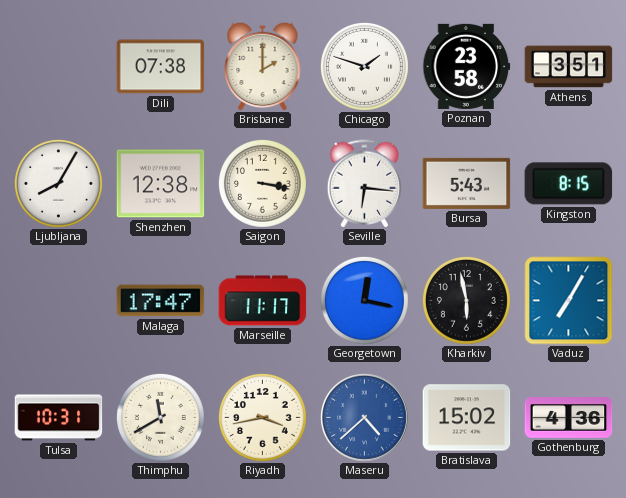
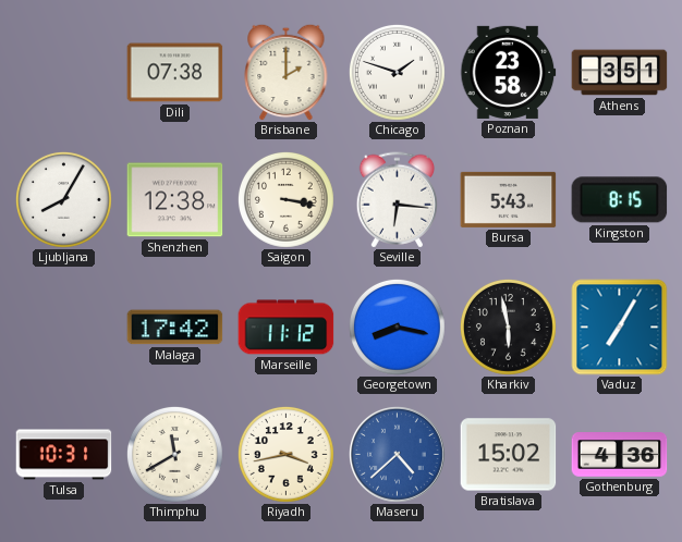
Malaga: 17:47 -> 17:42 (175, 328)
Marseille: 11:17 -> 11:12 (287, 328)
Georgetown: 12:17 -> 8:17 (397, 327)
